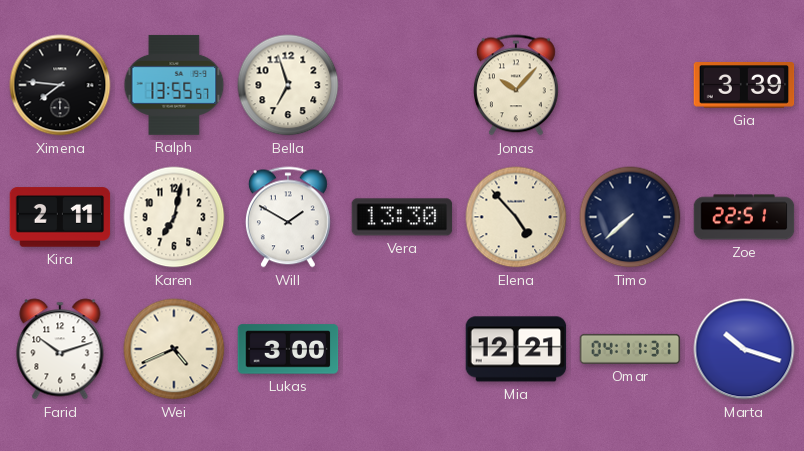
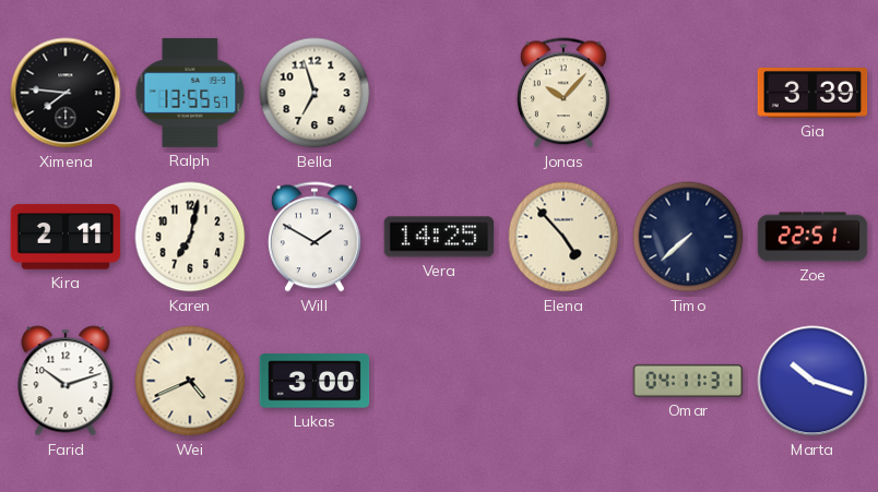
Vera: 13:30 -> 14:25 (439, 237)
Mia: 12:21 -> none (516, 349)
